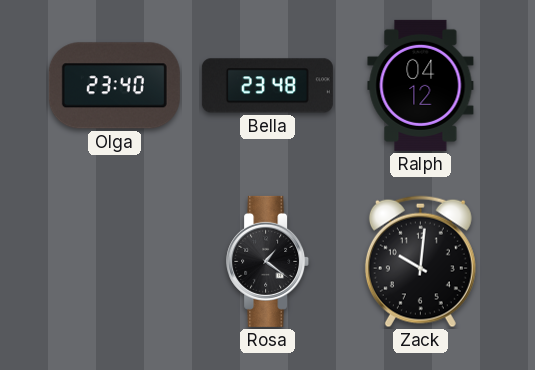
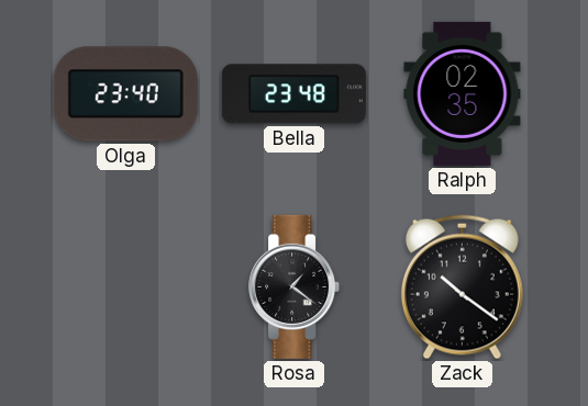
Ralph: 04:12 -> 02:35 (463, 93)
Zack: 10:01 -> 10:21 (462, 287)
